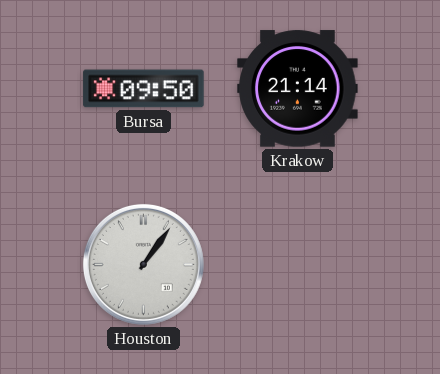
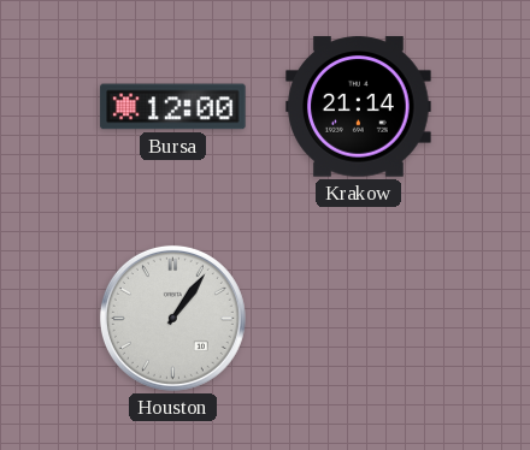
Bursa: 09:50 -> 12:00 (173, 107)
